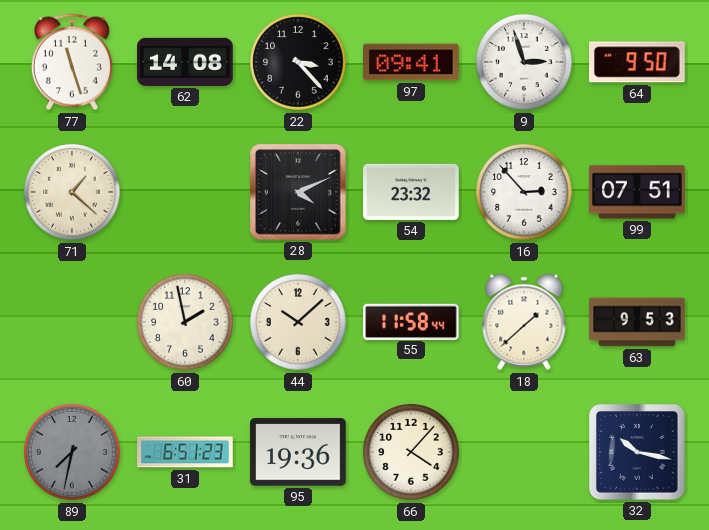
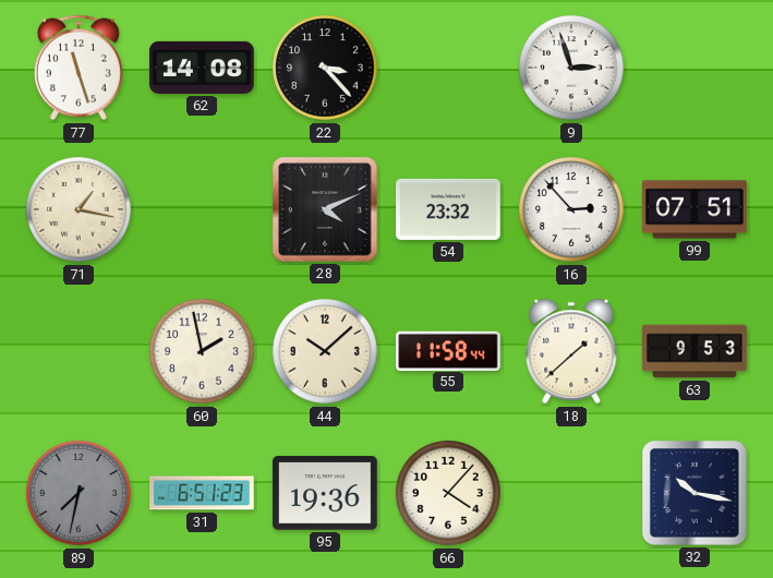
97: 09:41 -> none (411, 62)
64: 9:50 -> none (637, 62)
71: 1:22 -> 1:17 (78, 209)
